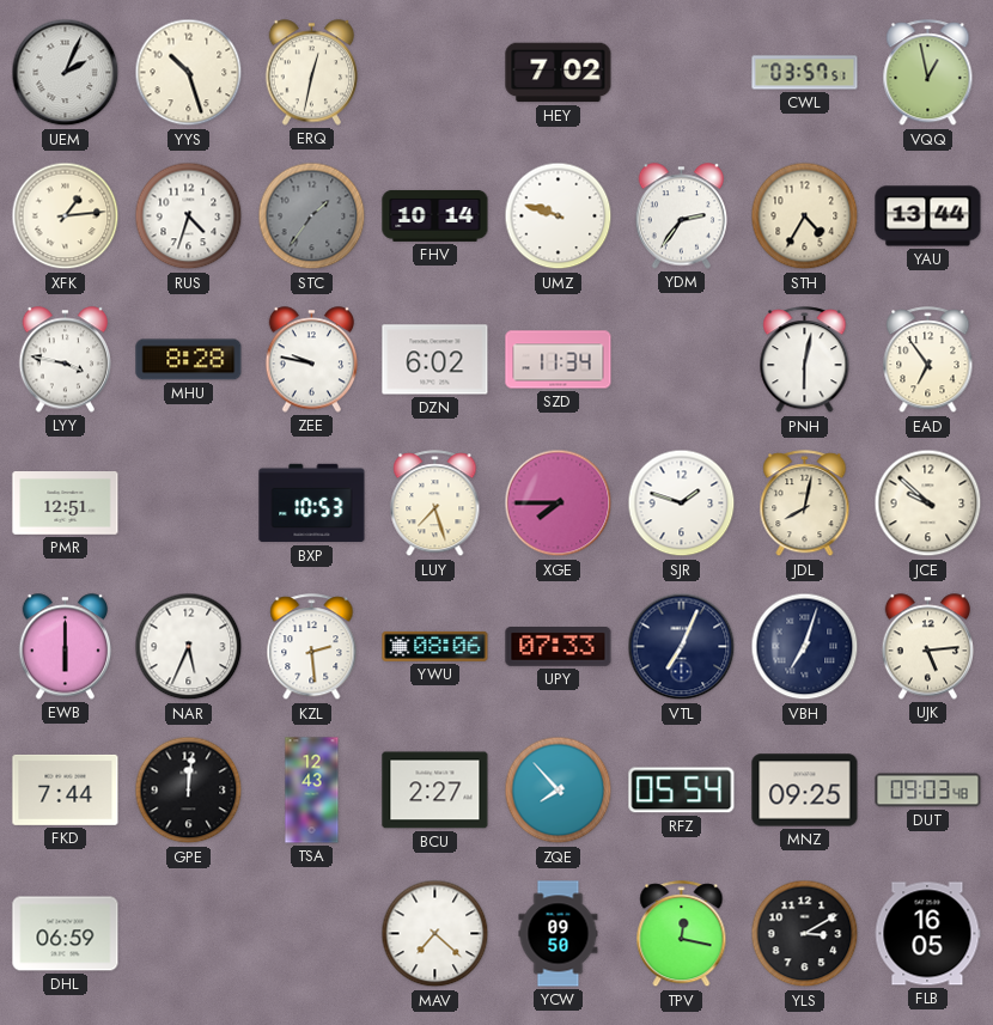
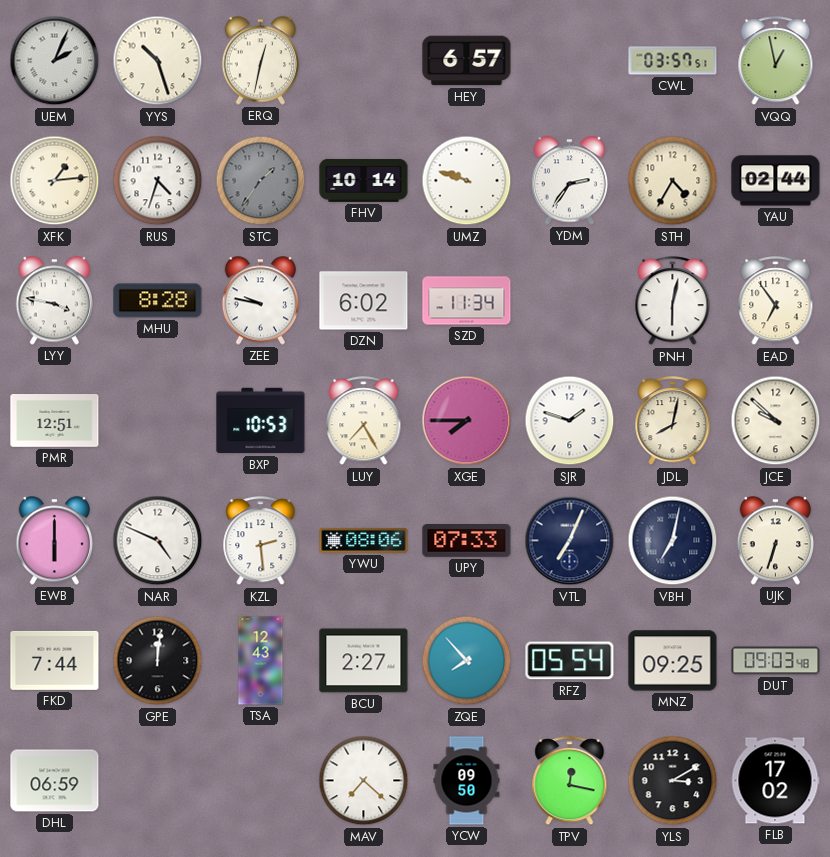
HEY: 7:02 -> 6:57 (467, 61)
YAU: 13:44 -> 02:44 (776, 181)
LUY: 7:27 -> 7:25 (364, 421)
NAR: 5:34 -> 4:49 (158, 541)
VBH: 7:03 -> 7:02 (673, 541)
UJK: 5:14 -> 6:33 (776, 541)
FLB: 16:05 -> 17:02 (775, 781)
